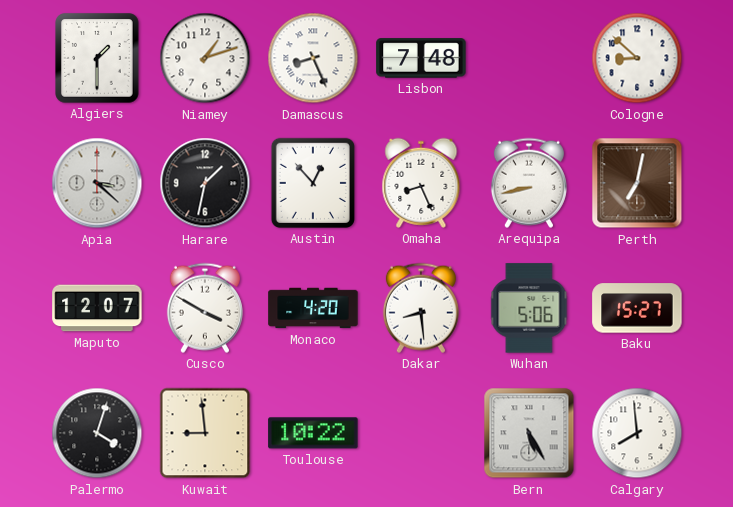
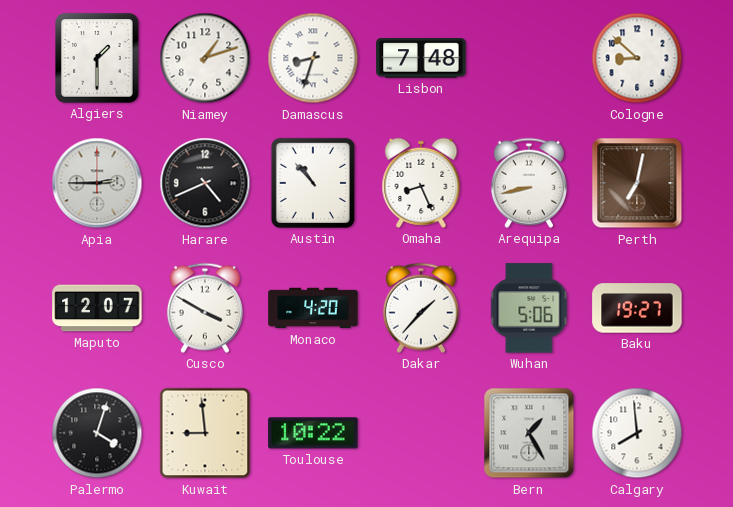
Damascus: 8:26 -> 8:33 (313, 58)
Apia: 3:22 -> 2:45 (97, 183)
Harare: 1:32 -> 4:41 (205, 183)
Austin: 12:53 -> 10:53 (313, 183)
Dakar: 8:29 -> 1:37 (421, 308)
Baku: 15:27 -> 19:27 (637, 308)
Bern: 5:25 -> 1:25 (529, 433)
